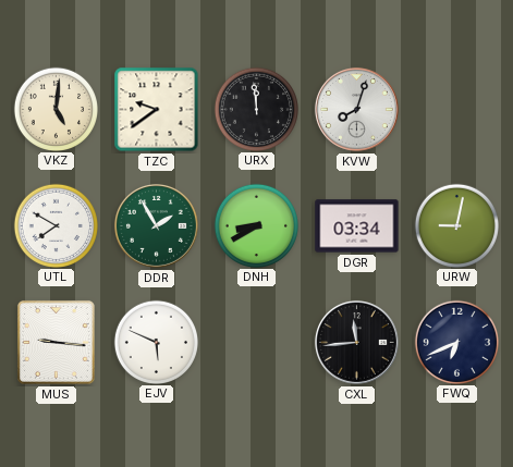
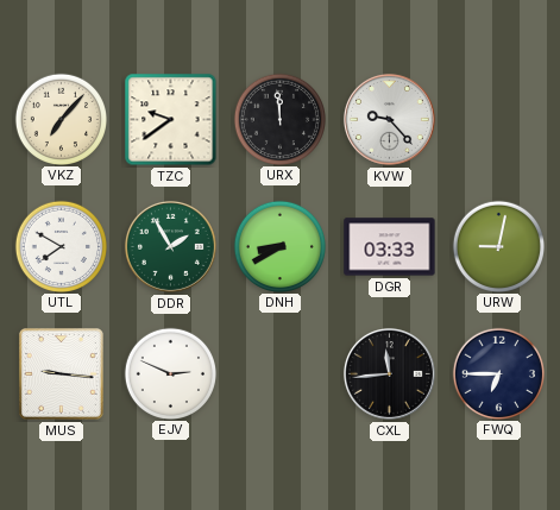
VKZ: 5:01 -> 7:07 (61, 119)
KVW: 8:03 -> 9:23 (389, 119)
DGR: 03:34 -> 03:33 (390, 247)
EJV: 5:49 -> 2:49 (170, 373)
FWQ: 6:41 -> 6:45 (498, 373)
